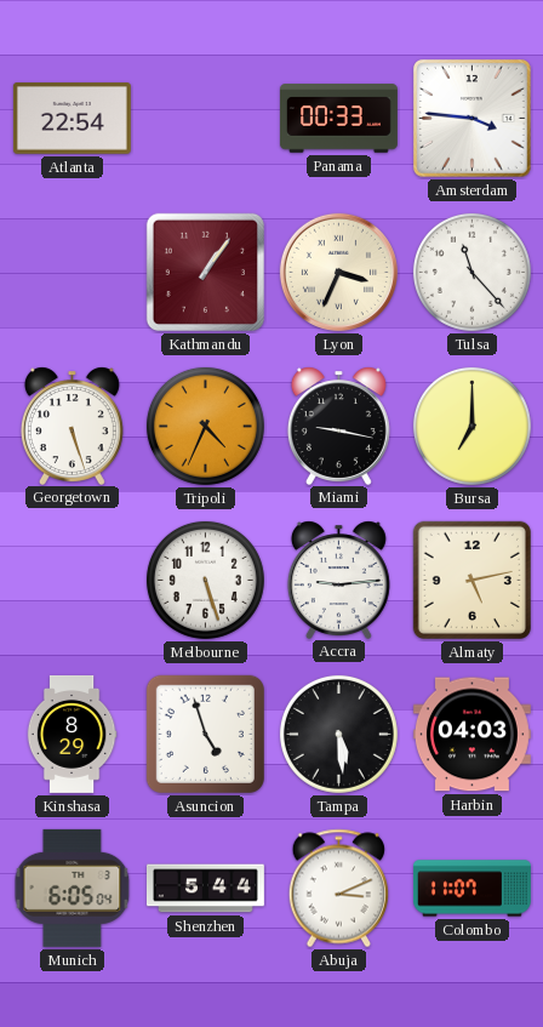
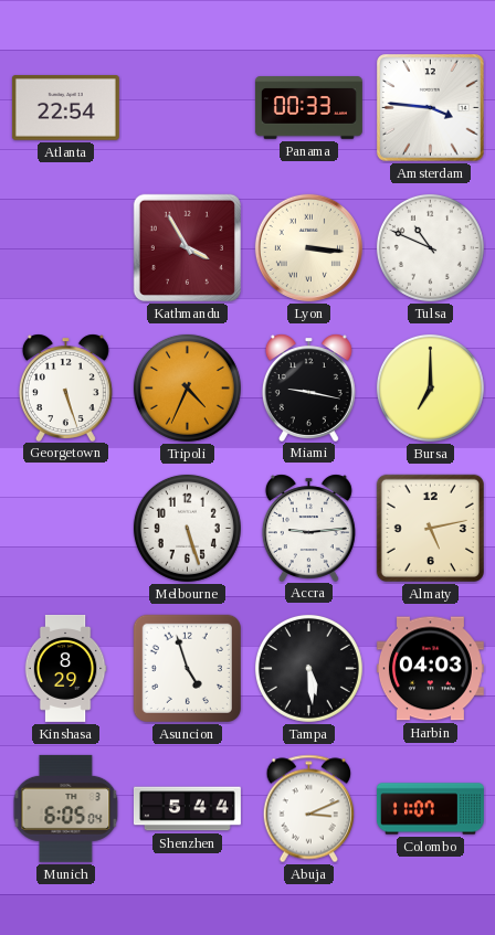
Kathmandu: 1:06 -> 3:55 (187, 247)
Lyon: 3:34 -> 3:16 (308, 247)
Tulsa: 11:23 -> 10:49 (430, 247)
